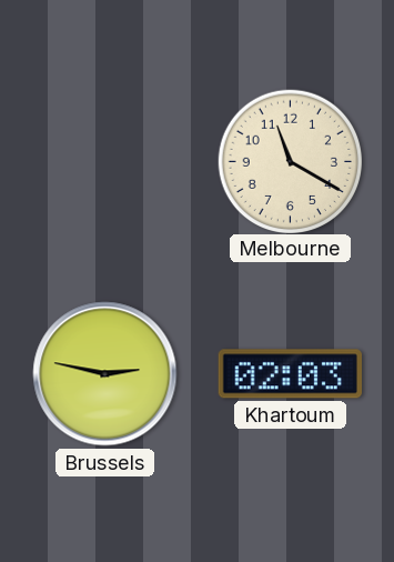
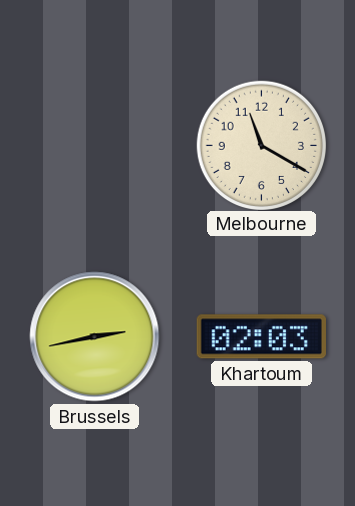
Brussels: 2:47 -> 2:43 (95, 337)
